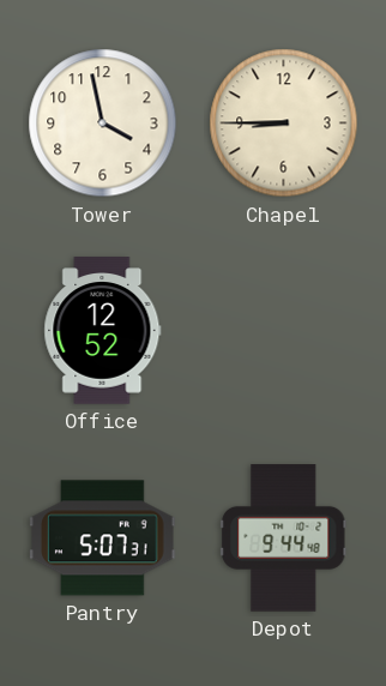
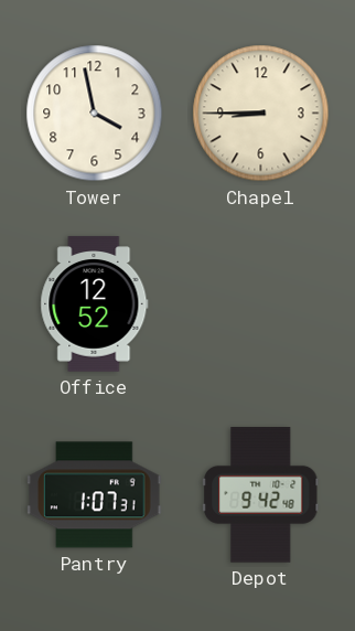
Pantry: 5:07 -> 1:07 (95, 495)
Depot: 9:44 -> 9:42 (260, 495)
